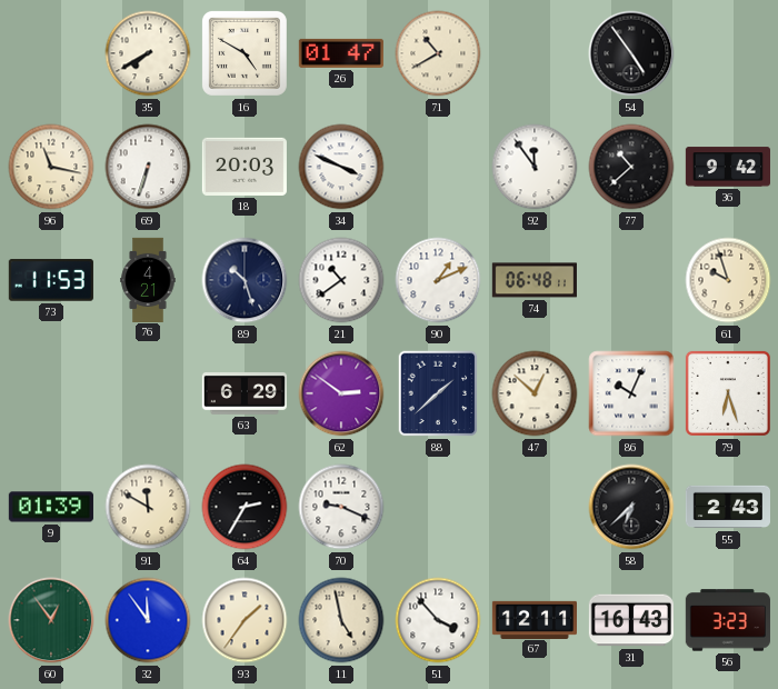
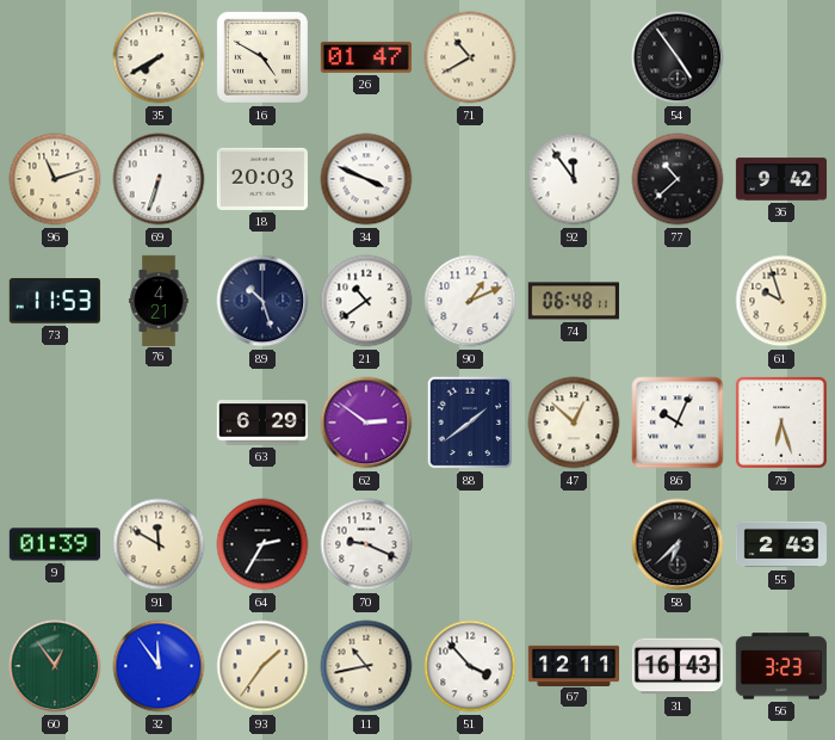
96: 11:17 -> 11:12 (55, 179)
88: 1:38 -> 1:39 (470, 423)
11: 4:58 -> 10:43 (366, 666)
